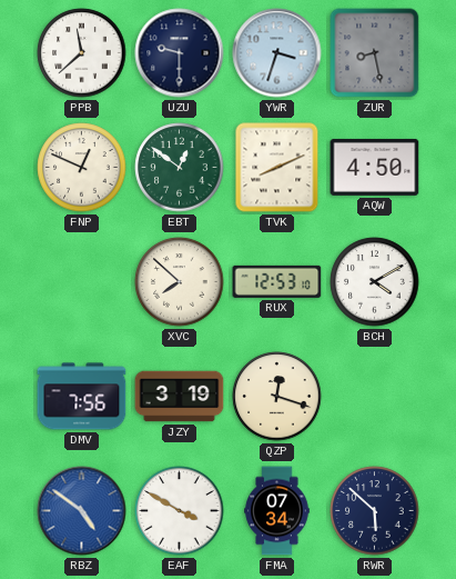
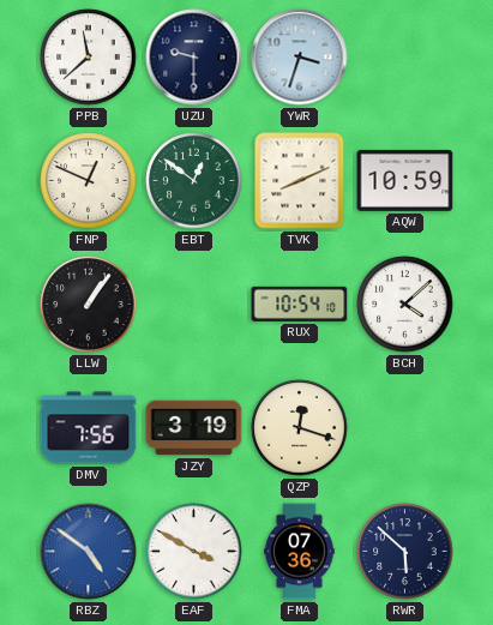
ZUR: 8:28 -> none (375, 53)
AQW: 4:50 -> 10:59 (405, 180)
LLW: none -> 1:06 (89, 305)
XVC: 7:52 -> none (180, 282)
RUX: 12:53 -> 10:54 (300, 304)
BCH: 4:10 -> 4:08 (405, 305)
FMA: 07:34 -> 07:36 (300, 552)
